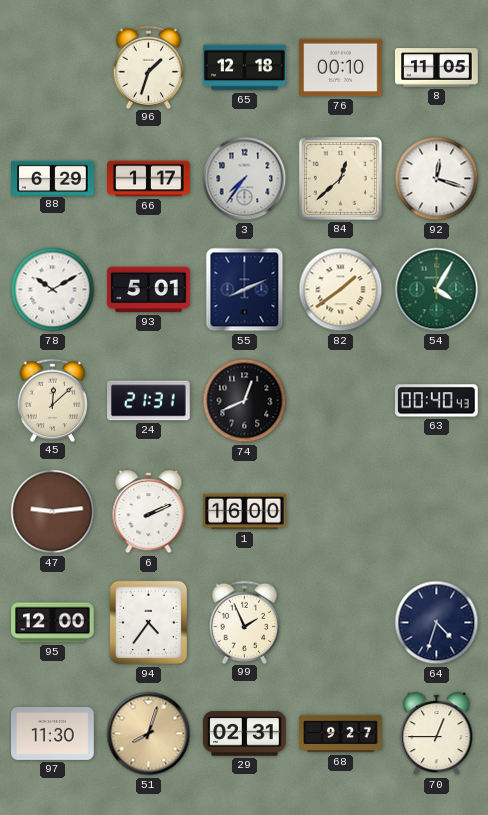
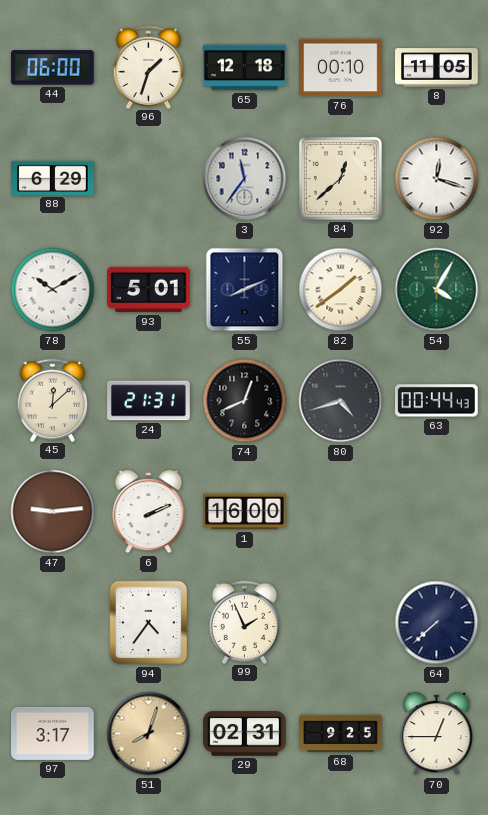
44: none -> 06:00 (53, 68)
66: 1:17 -> none (149, 179)
3: 7:36 -> 11:36 (245, 179)
80: none -> 4:42 (341, 401)
63: 00:40 -> 00:44 (437, 401)
95: 12:00 -> none (53, 623)
64: 4:33 -> 7:38 (437, 623)
97: 11:30 -> 3:17 (53, 733)
68: 9:27 -> 9:25 (341, 734)
